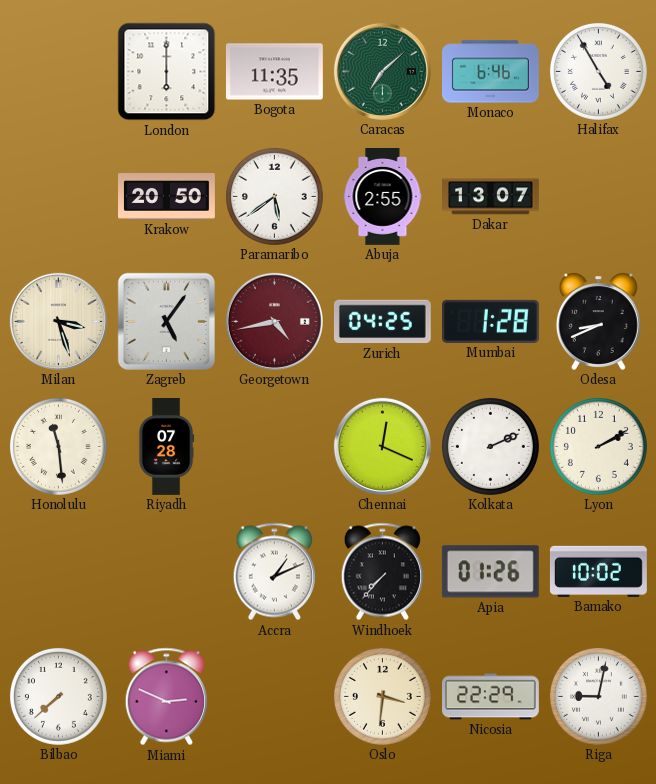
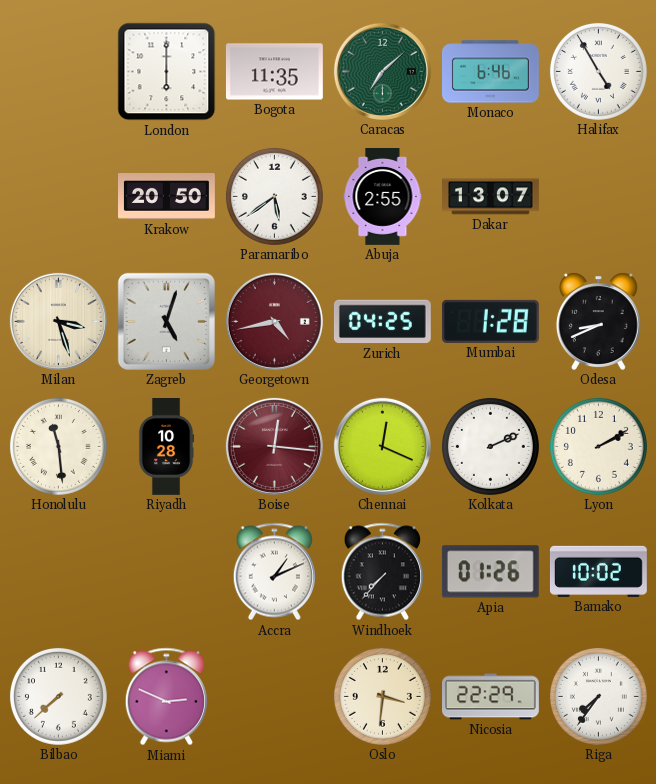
Zagreb: 5:06 -> 5:03 (166, 321)
Riyadh: 07:28 -> 10:28 (166, 447)
Boise: none -> 12:16 (274, 446)
Riga: 9:02 -> 7:36 (598, 696)
